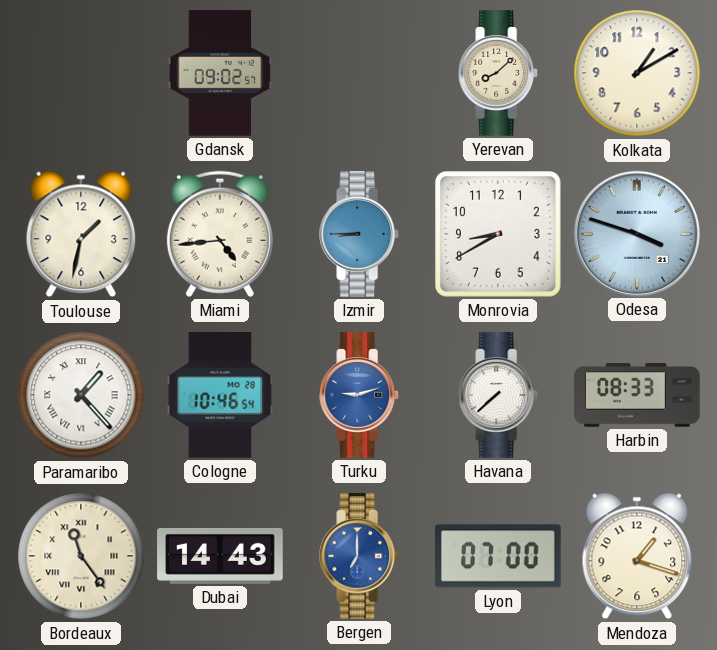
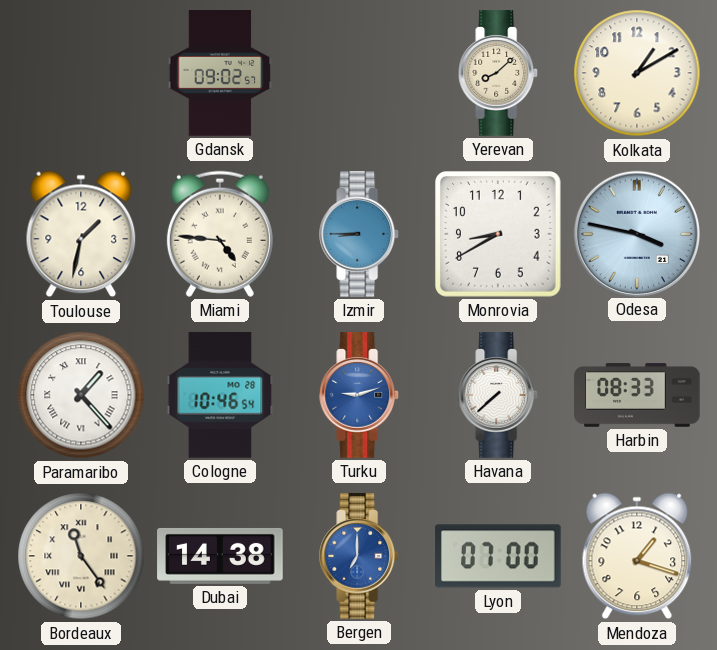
Miami: 4:44 -> 4:46 (220, 234)
Odesa: 3:48 -> 3:47 (636, 233)
Dubai: 14:43 -> 14:38 (220, 556)
